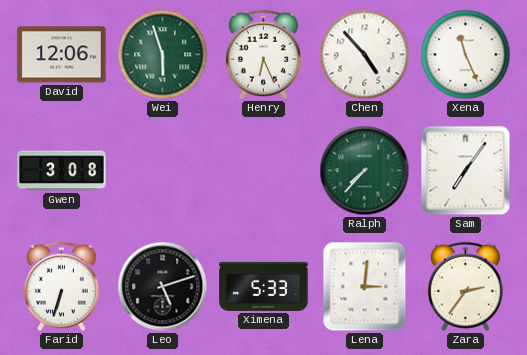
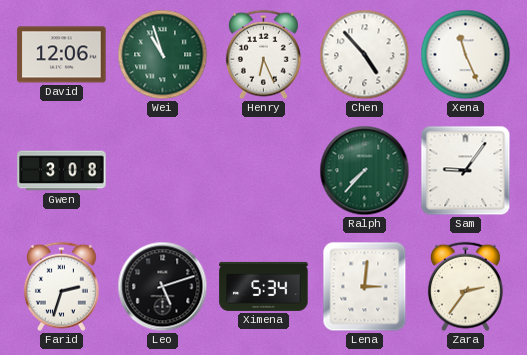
Wei: 5:57 -> 10:57 (163, 55)
Sam: 7:06 -> 9:06 (466, 171)
Farid: 6:33 -> 2:33 (61, 287)
Ximena: 5:33 -> 5:34 (264, 286)
